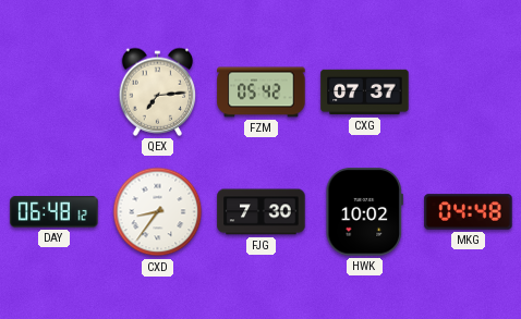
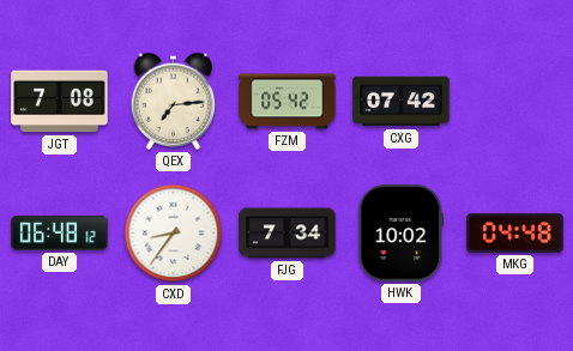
JGT: none -> 7:08 (60, 102)
CXG: 07:37 -> 07:42 (402, 102)
FJG: 7:30 -> 7:34 (288, 234)
